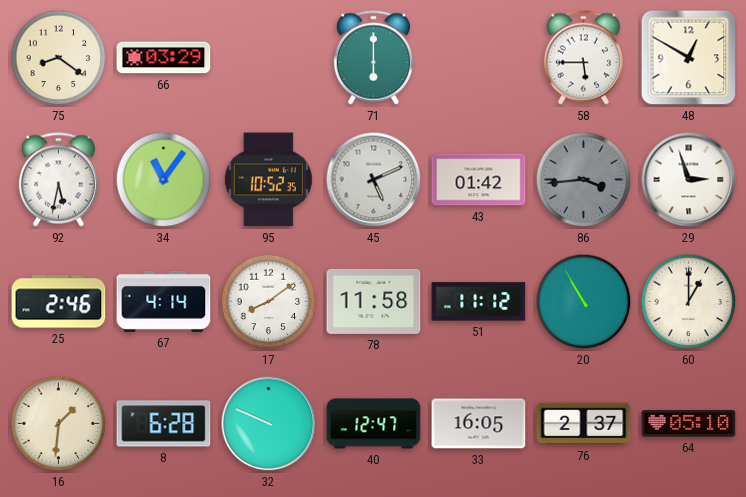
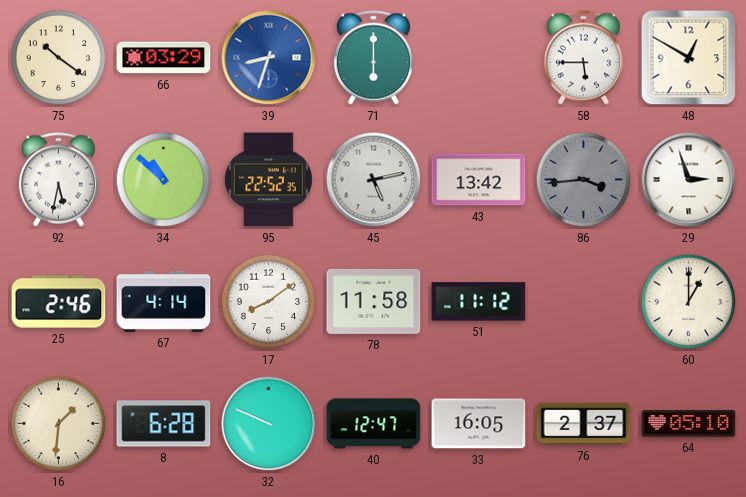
75: 8:21 -> 10:21 (59, 58)
39: none -> 8:33 (269, 58)
34: 11:06 -> 10:52 (164, 180)
95: 10:52 -> 22:52 (268, 180)
45: 5:11 -> 5:13 (374, 180)
43: 01:42 -> 13:42 (479, 180)
20: 10:55 -> none (584, 302)
